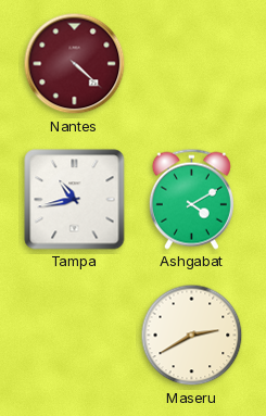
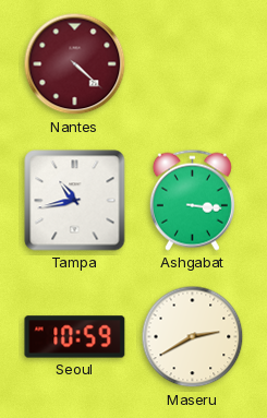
Ashgabat: 4:10 -> 3:16 (192, 200)
Seoul: none -> 10:59 (75, 337)
